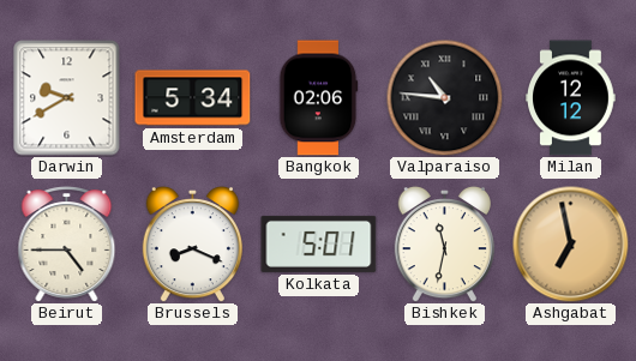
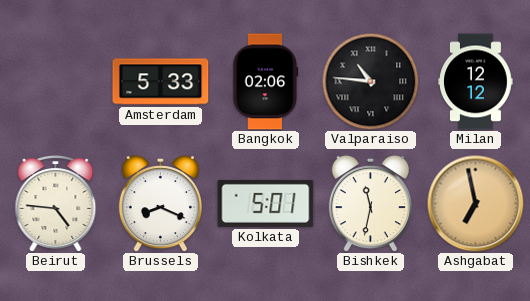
Darwin: 9:40 -> none (67, 98)
Amsterdam: 5:34 -> 5:33 (161, 82)
Beirut: 4:45 -> 4:46 (56, 204)
